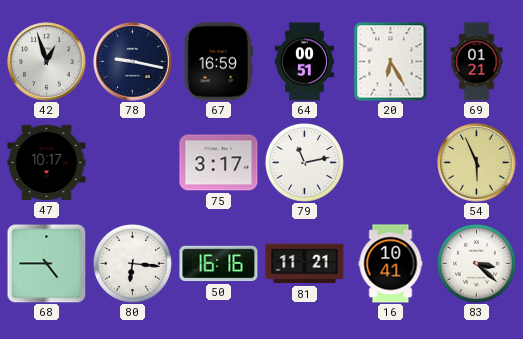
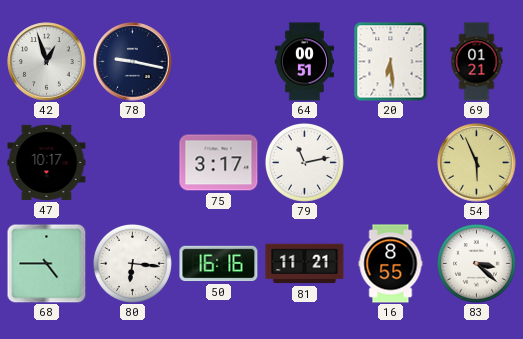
67: 16:59 -> none (218, 62)
20: 6:25 -> 6:29 (391, 62)
16: 10:41 -> 8:55 (391, 264)
